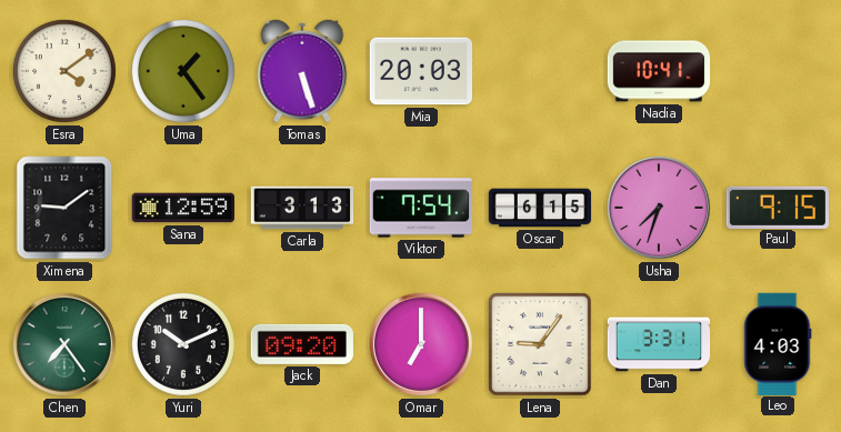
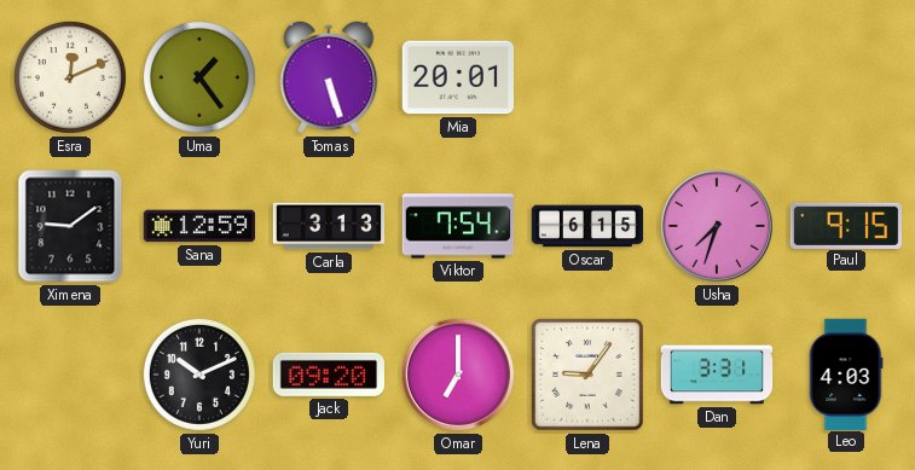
Esra: 4:09 -> 12:11 (70, 77)
Mia: 20:03 -> 20:01 (457, 77)
Nadia: 10:41 -> none (659, 71)
Chen: 7:24 -> none (64, 344)
